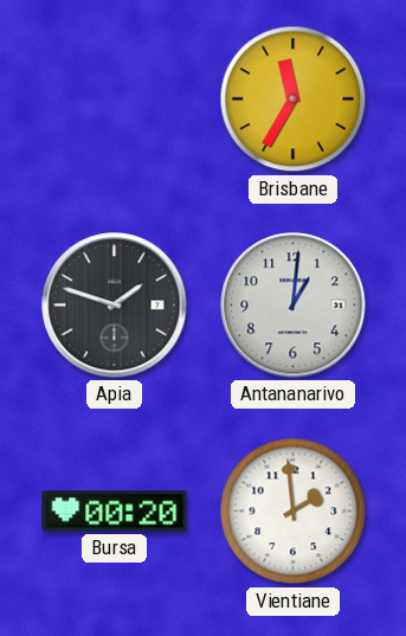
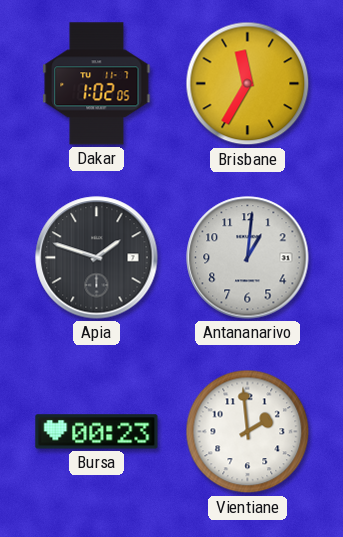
Dakar: none -> 1:02 (97, 84)
Bursa: 00:20 -> 00:23 (97, 432)
